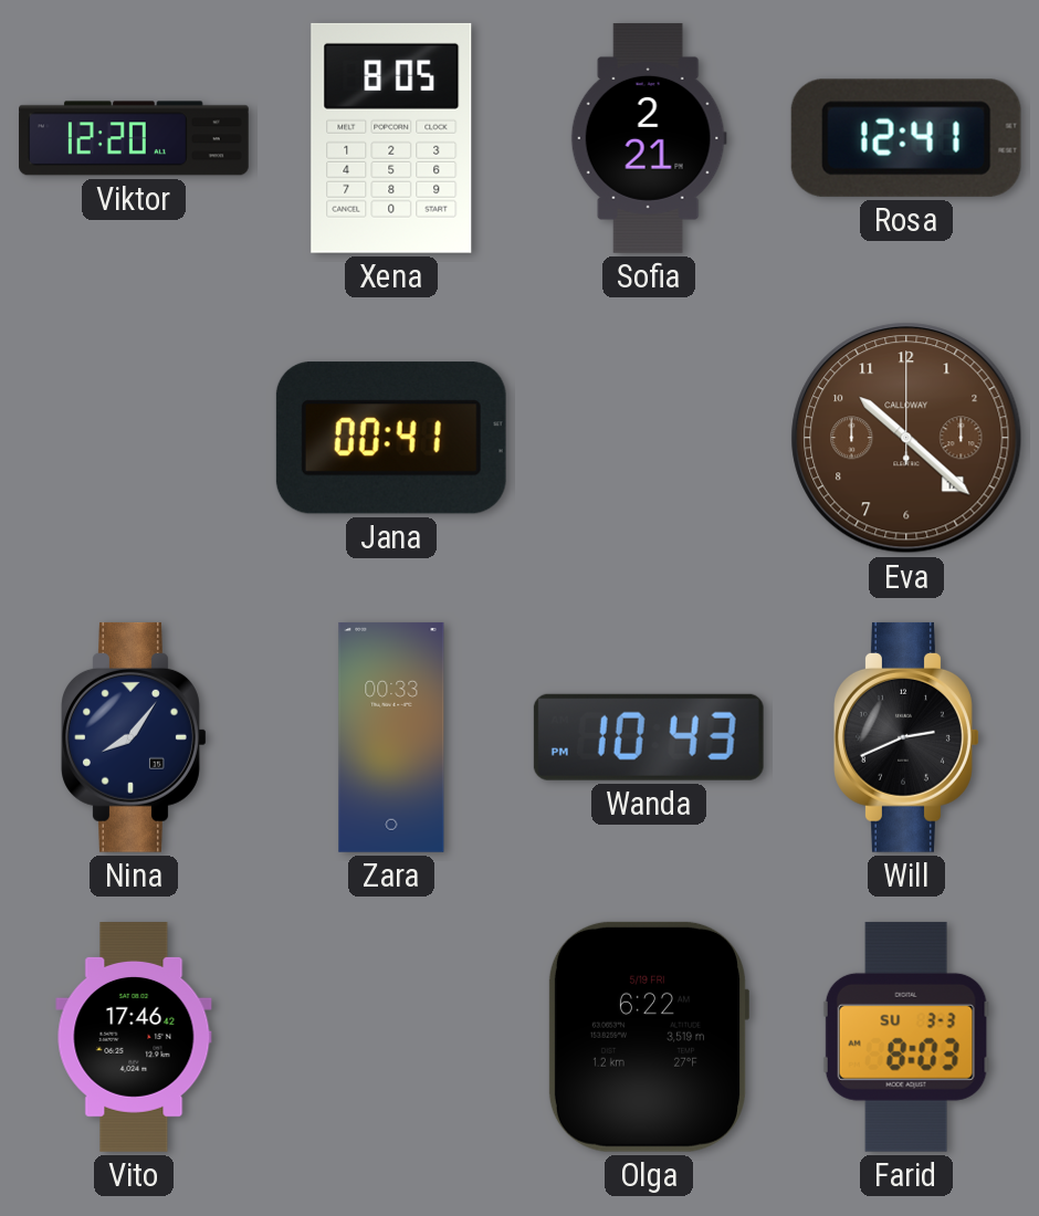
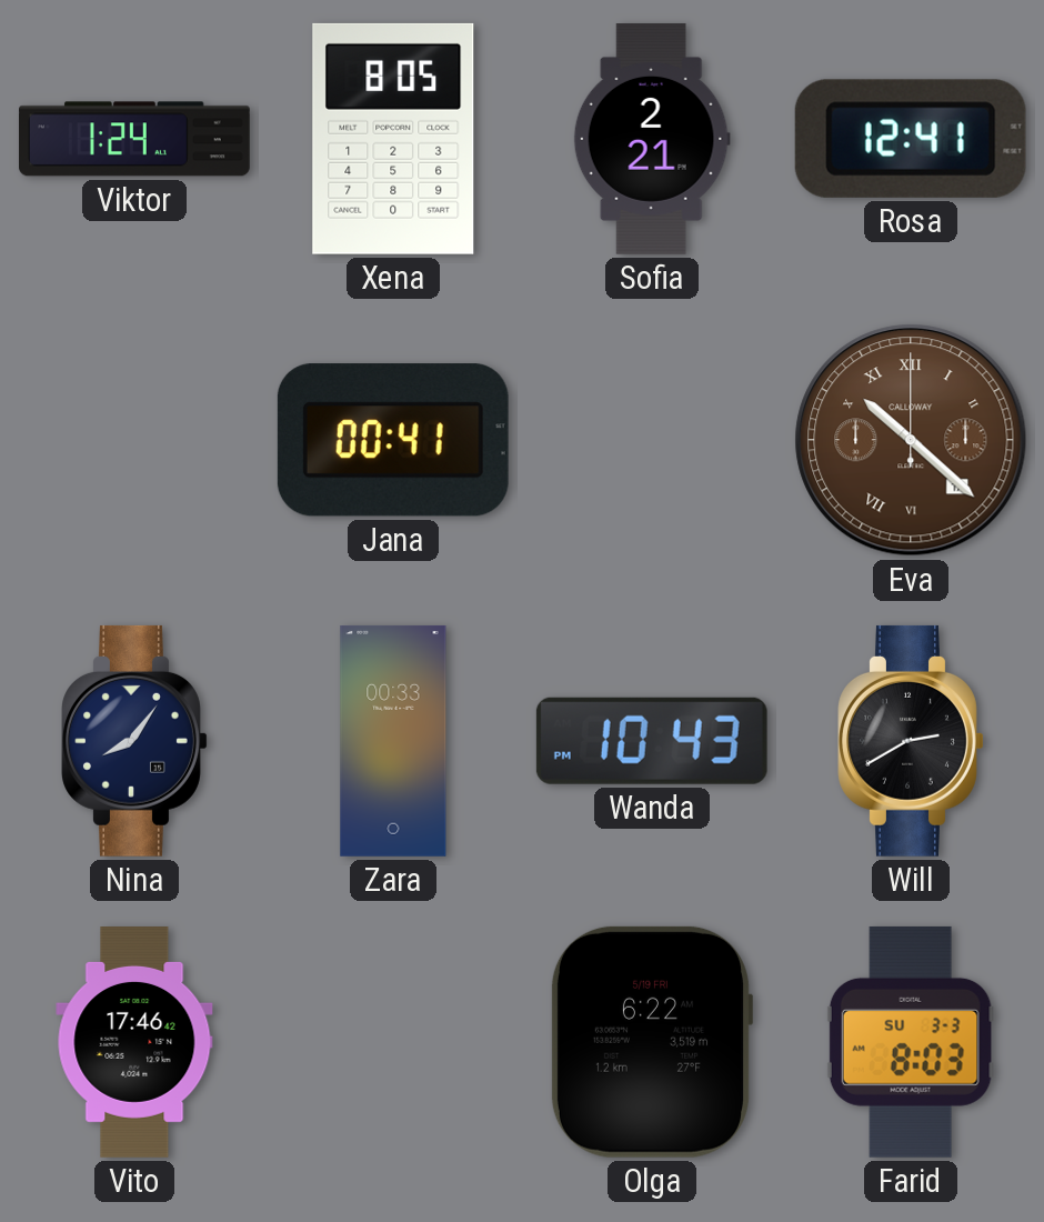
Viktor: 12:20 -> 1:24 (135, 139)
Eva numerals: Arabic -> Roman (911, 440)
Will: 2:41 -> 2:40 (911, 741)
